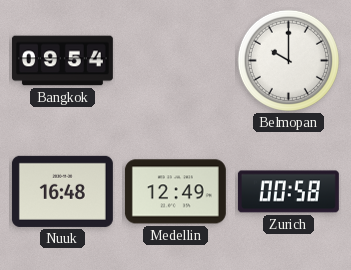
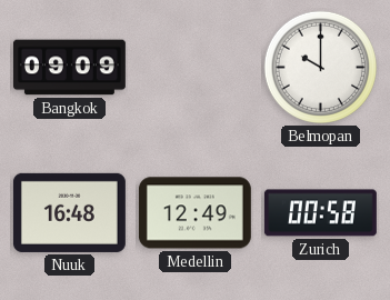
Bangkok: 09:54 -> 09:09 (69, 68)
